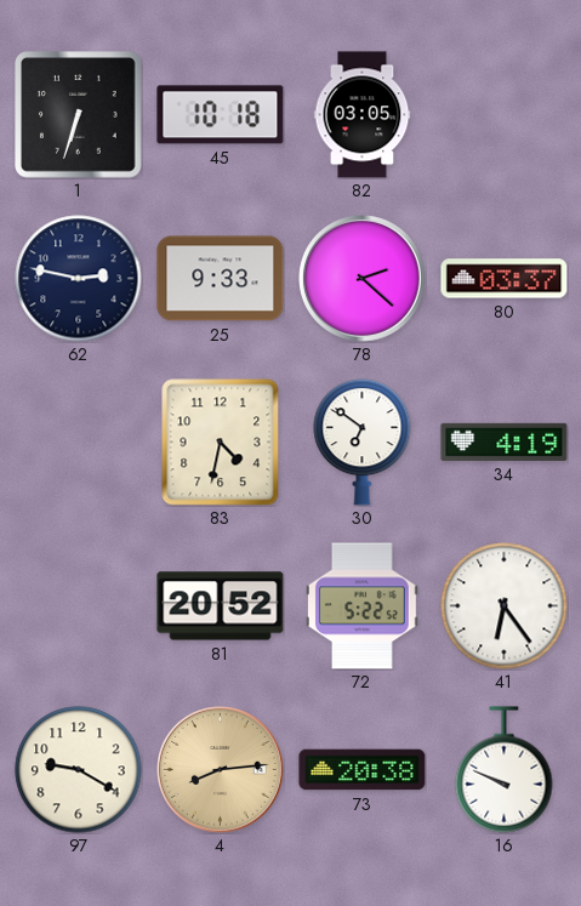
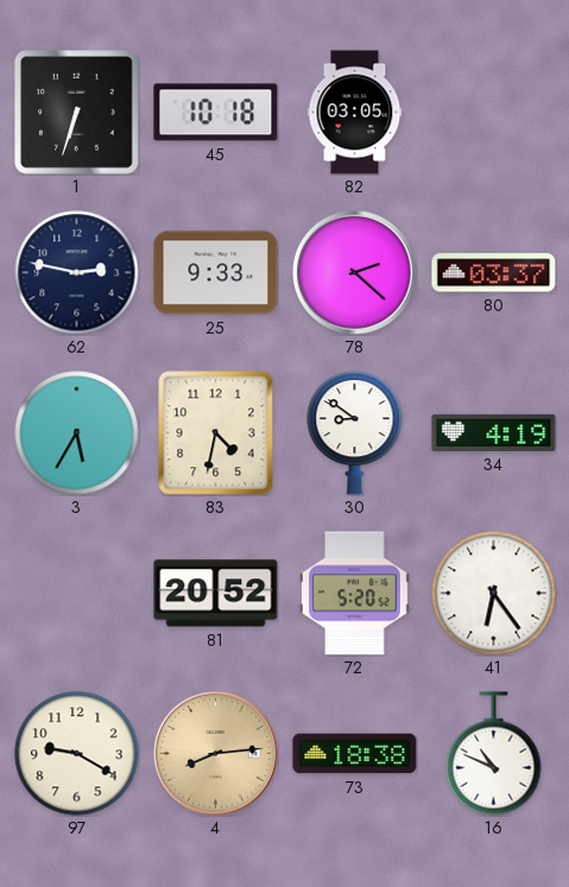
3: none -> 5:35 (77, 433)
30: 6:51 -> 8:51 (355, 432)
72: 5:22 -> 5:20 (354, 594)
73: 20:38 -> 18:38 (355, 754)
16: 9:49 -> 10:49 (494, 754)
